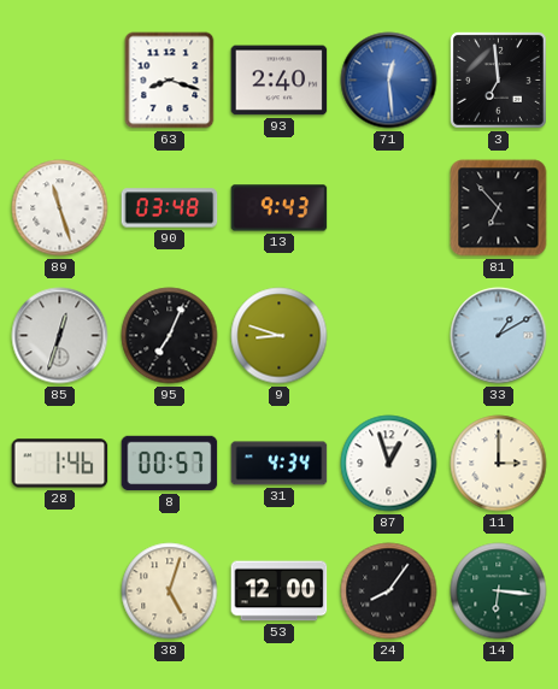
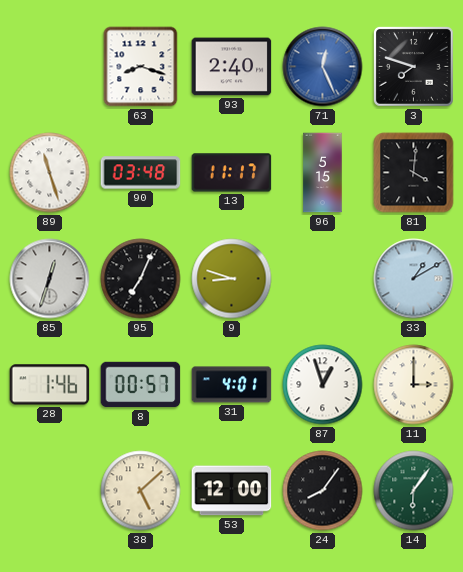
71: 12:29 -> 12:26 (323, 67)
3: 6:59 -> 7:48 (413, 66)
13: 9:43 -> 11:17 (232, 173)
96: none -> 5:15 (323, 173)
81: 6:53 -> 4:01 (414, 173)
31: 4:34 -> 4:01 (232, 385)
38: 5:03 -> 5:08 (141, 491)
14: 6:16 -> 6:06 (414, 491)
